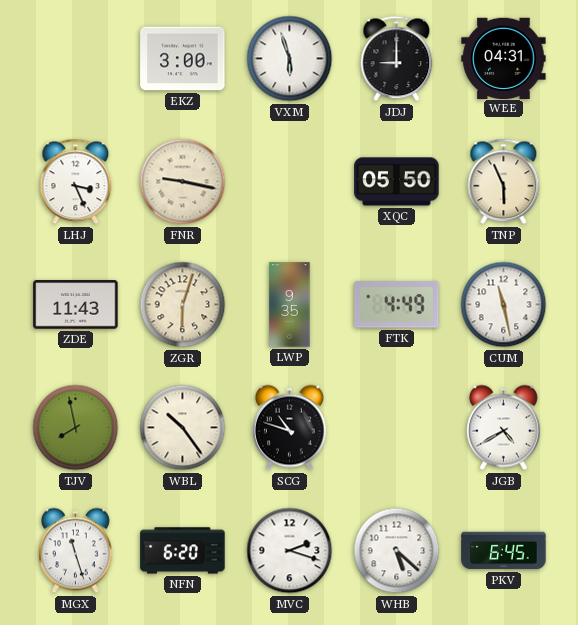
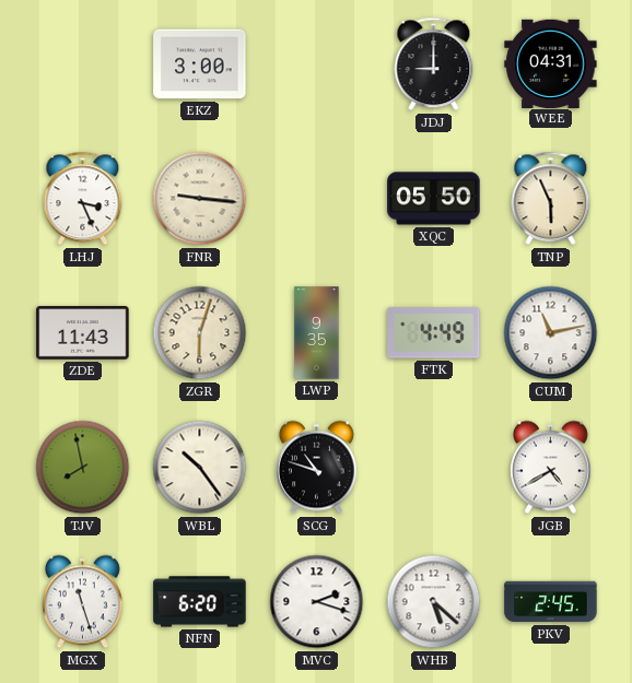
VXM: 5:57 -> none (290, 59)
FNR: 9:17 -> 9:16 (200, 199)
CUM: 11:28 -> 11:13 (551, 333)
PKV: 6:45 -> 2:45 (551, 602)
